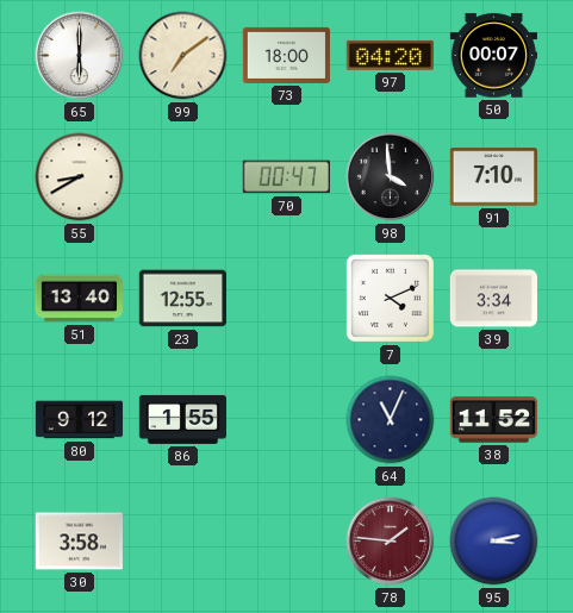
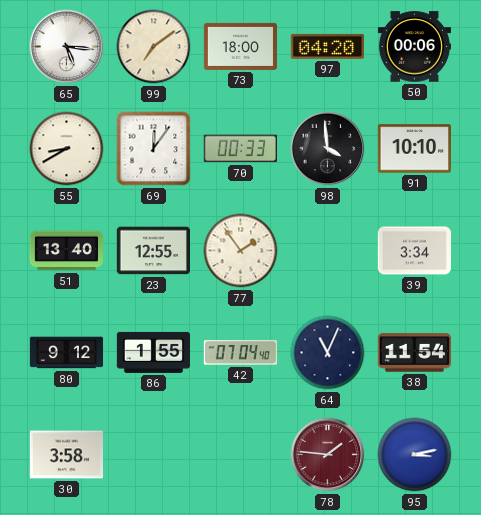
65: 6:00 -> 5:16 (67, 47)
50: 00:07 -> 00:06 (414, 47)
69: none -> 12:06 (154, 149)
70: 00:47 -> 00:33 (240, 149)
91: 7:10 -> 10:10 (414, 149)
77: none -> 1:54 (241, 251)
7: 4:11 -> none (390, 298)
42: none -> 07:04 (240, 353)
38: 11:52 -> 11:54 (414, 353)
